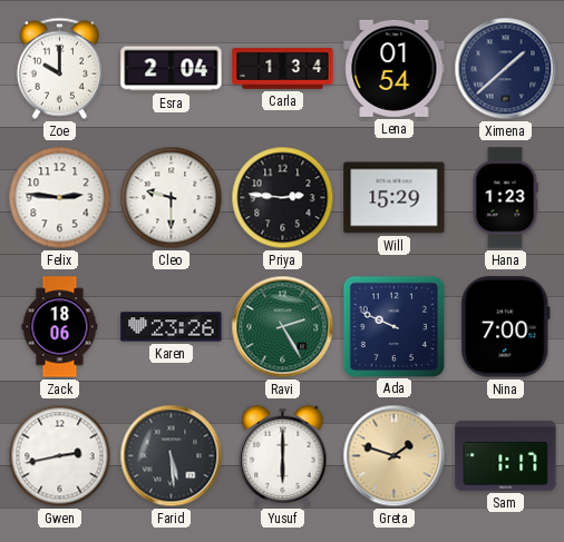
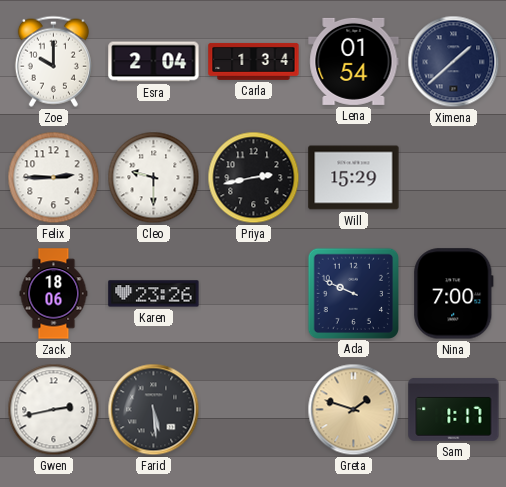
Felix: 2:46 -> 2:45 (54, 178)
Priya: 2:46 -> 2:43 (254, 178)
Hana: 1:23 -> none (505, 198)
Ravi: 2:25 -> none (283, 327)
Yusuf: 6:00 -> none (283, 455)
